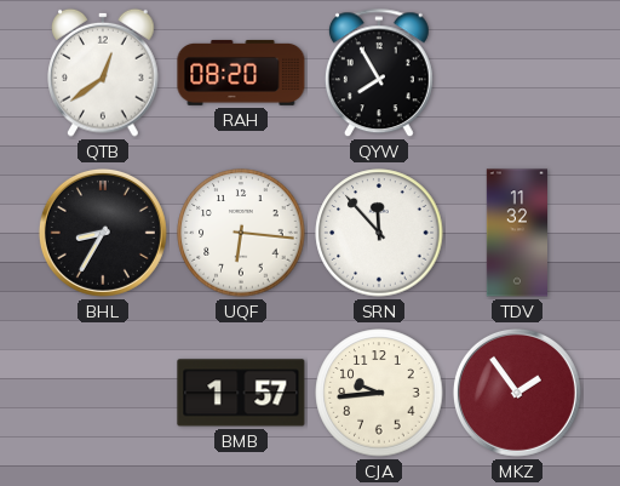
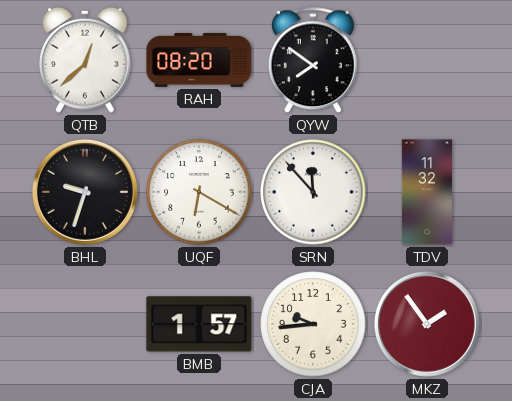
QTB: 12:39 -> 12:38 (85, 60)
QYW: 7:55 -> 7:51 (313, 61)
BHL: 8:35 -> 9:33 (85, 192)
UQF: 6:16 -> 6:20 (199, 192)
